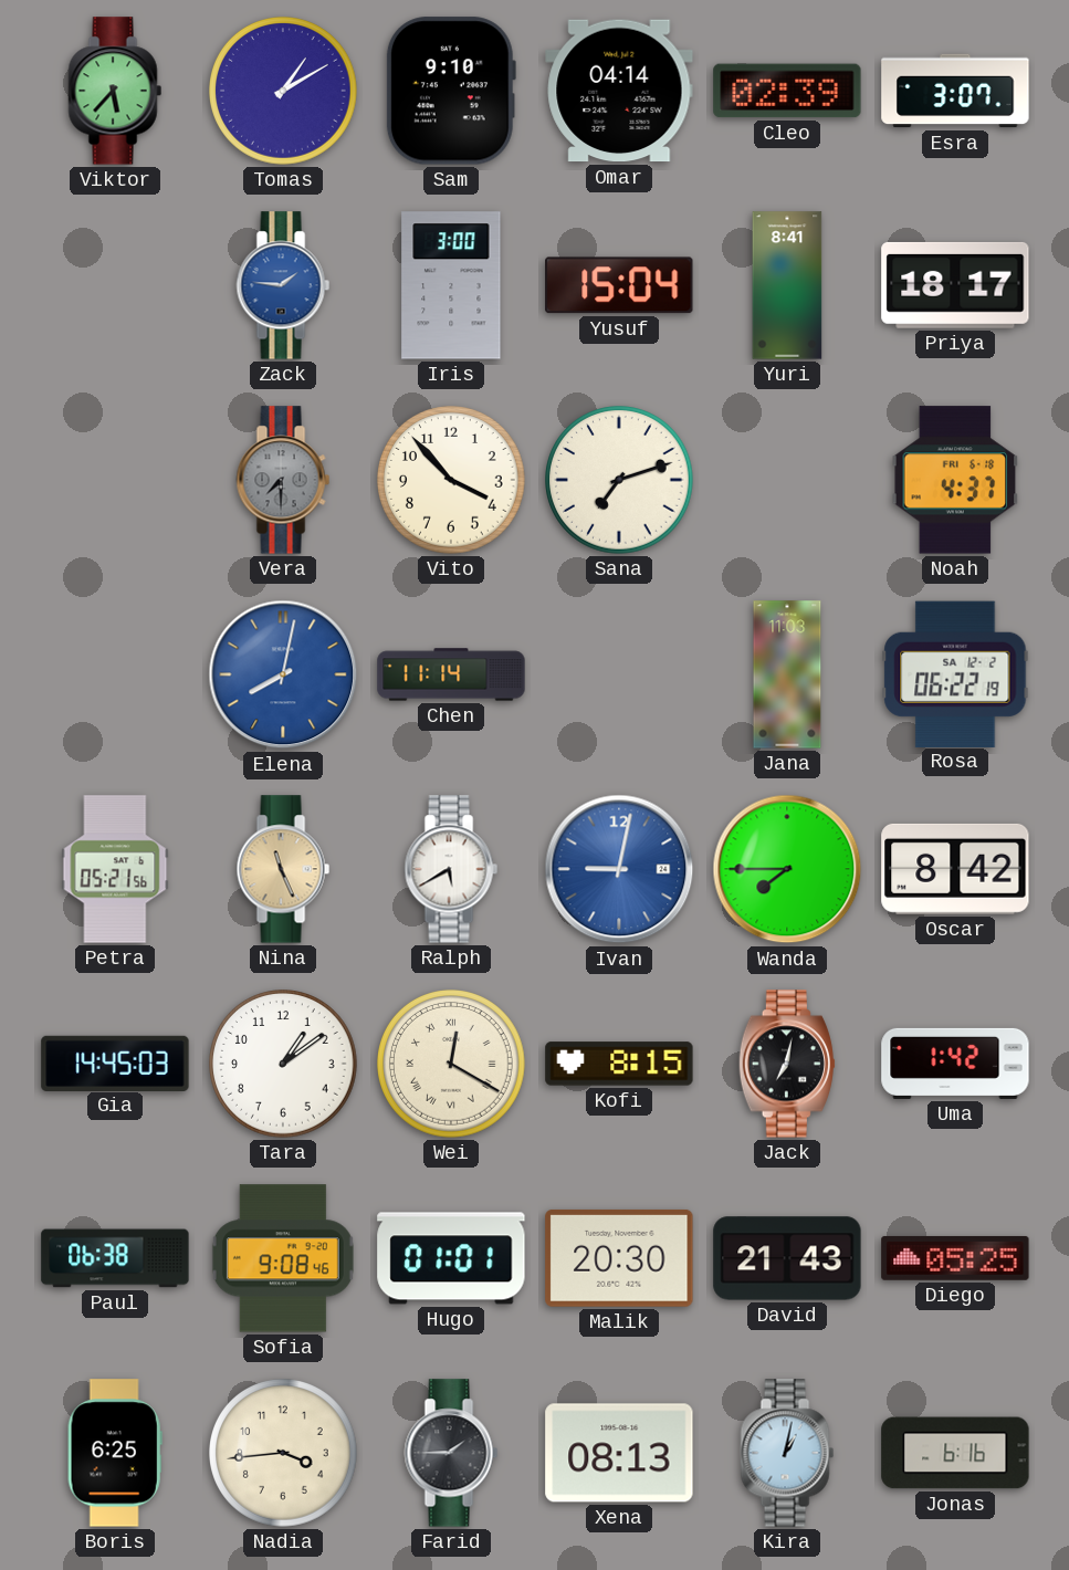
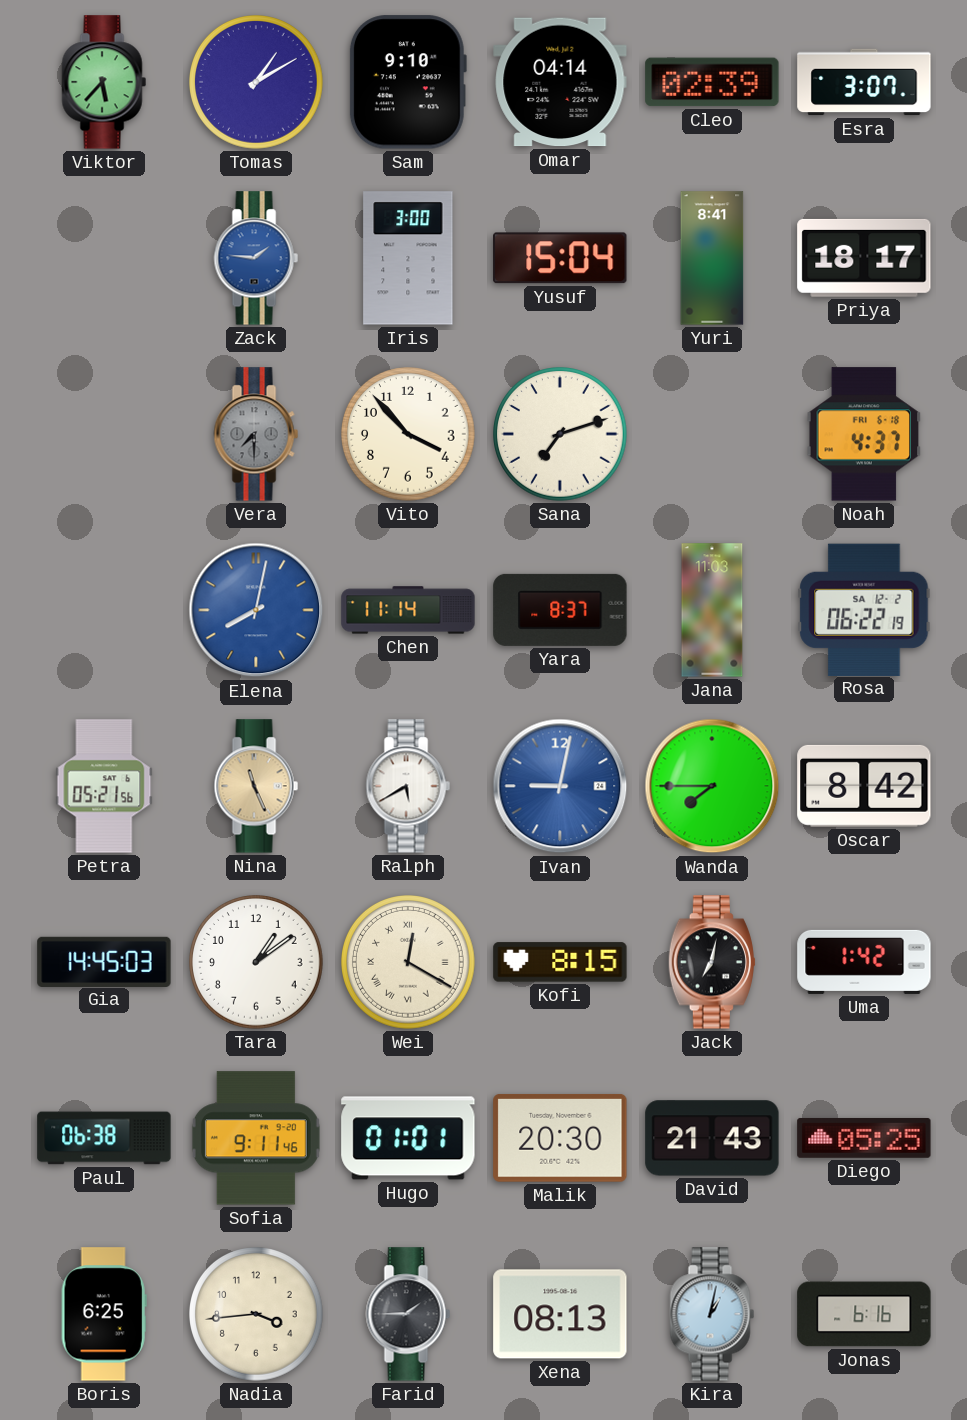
Yara: none -> 8:37 (560, 610)
Sofia: 9:08 -> 9:11 (256, 1138)
